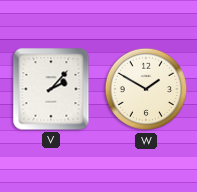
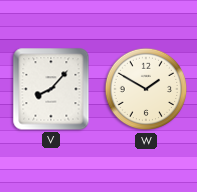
V: 2:07 -> 8:07 (51, 89)
